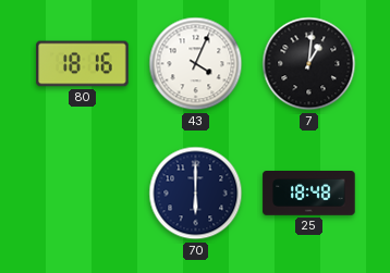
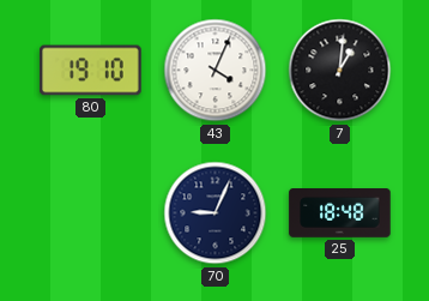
80: 18:16 -> 19:10 (91, 71)
70: 6:00 -> 9:04 (216, 213)
